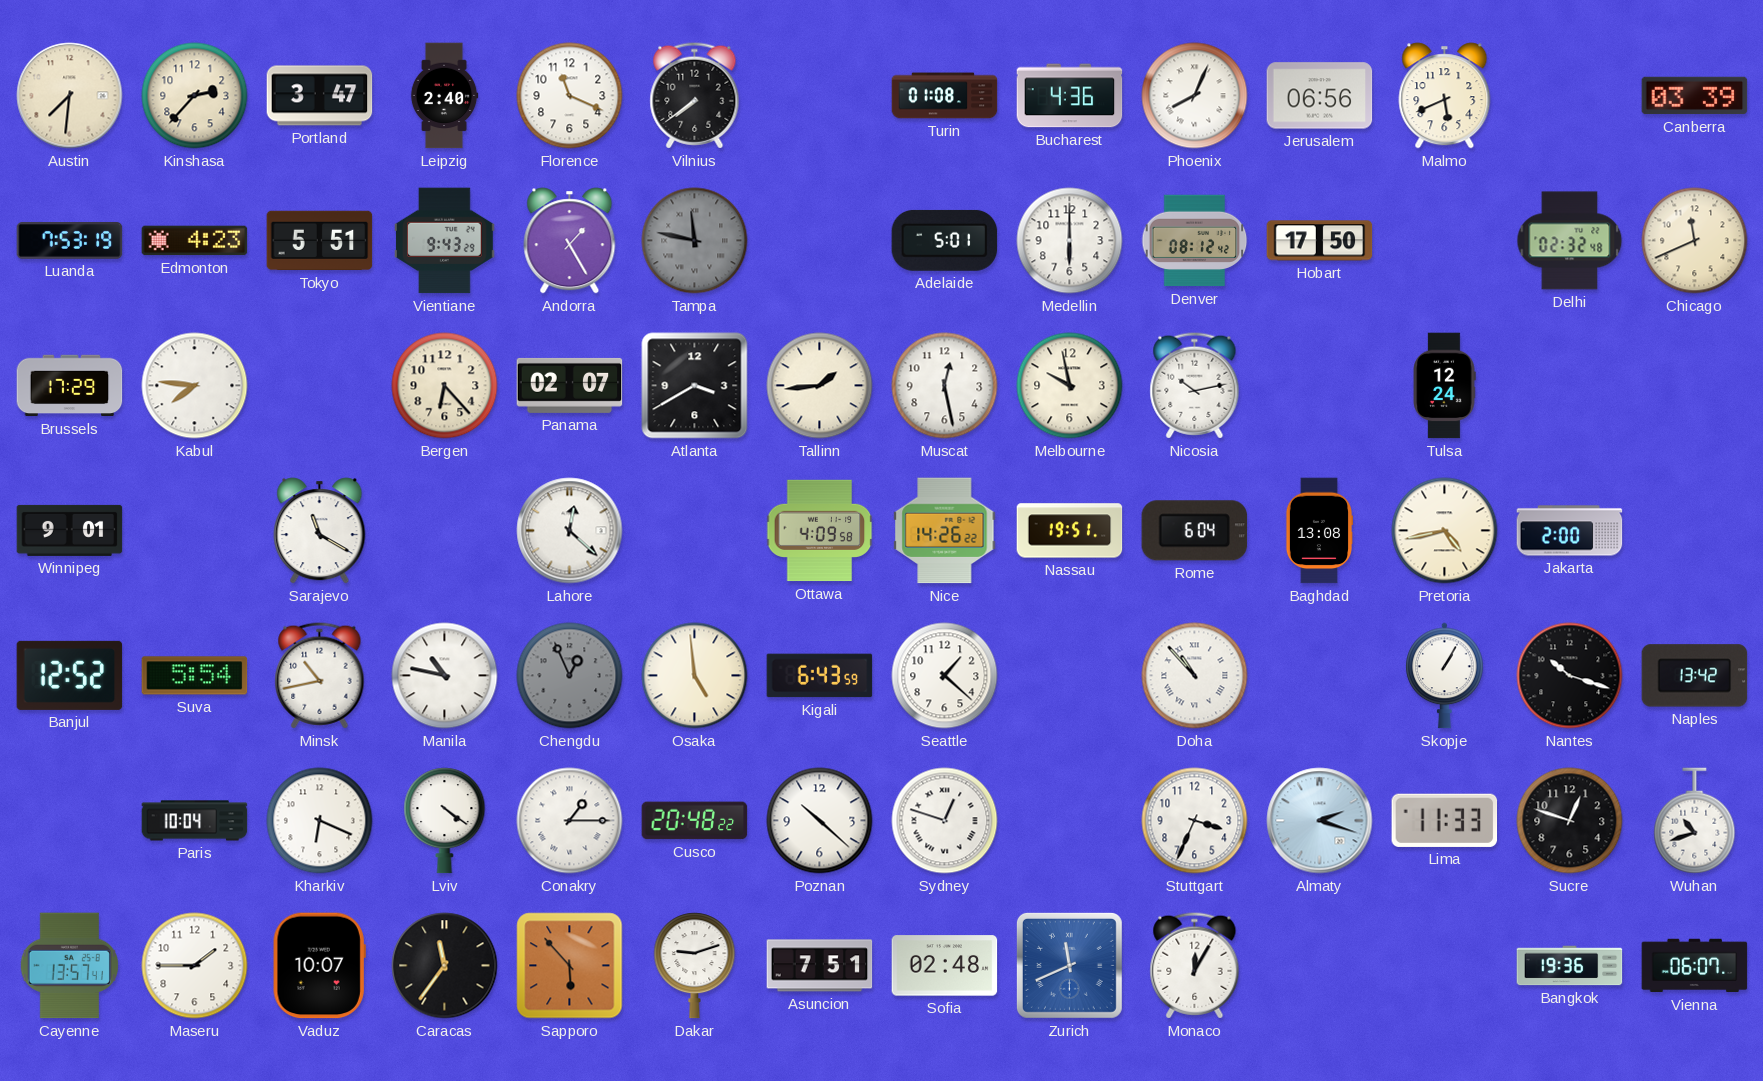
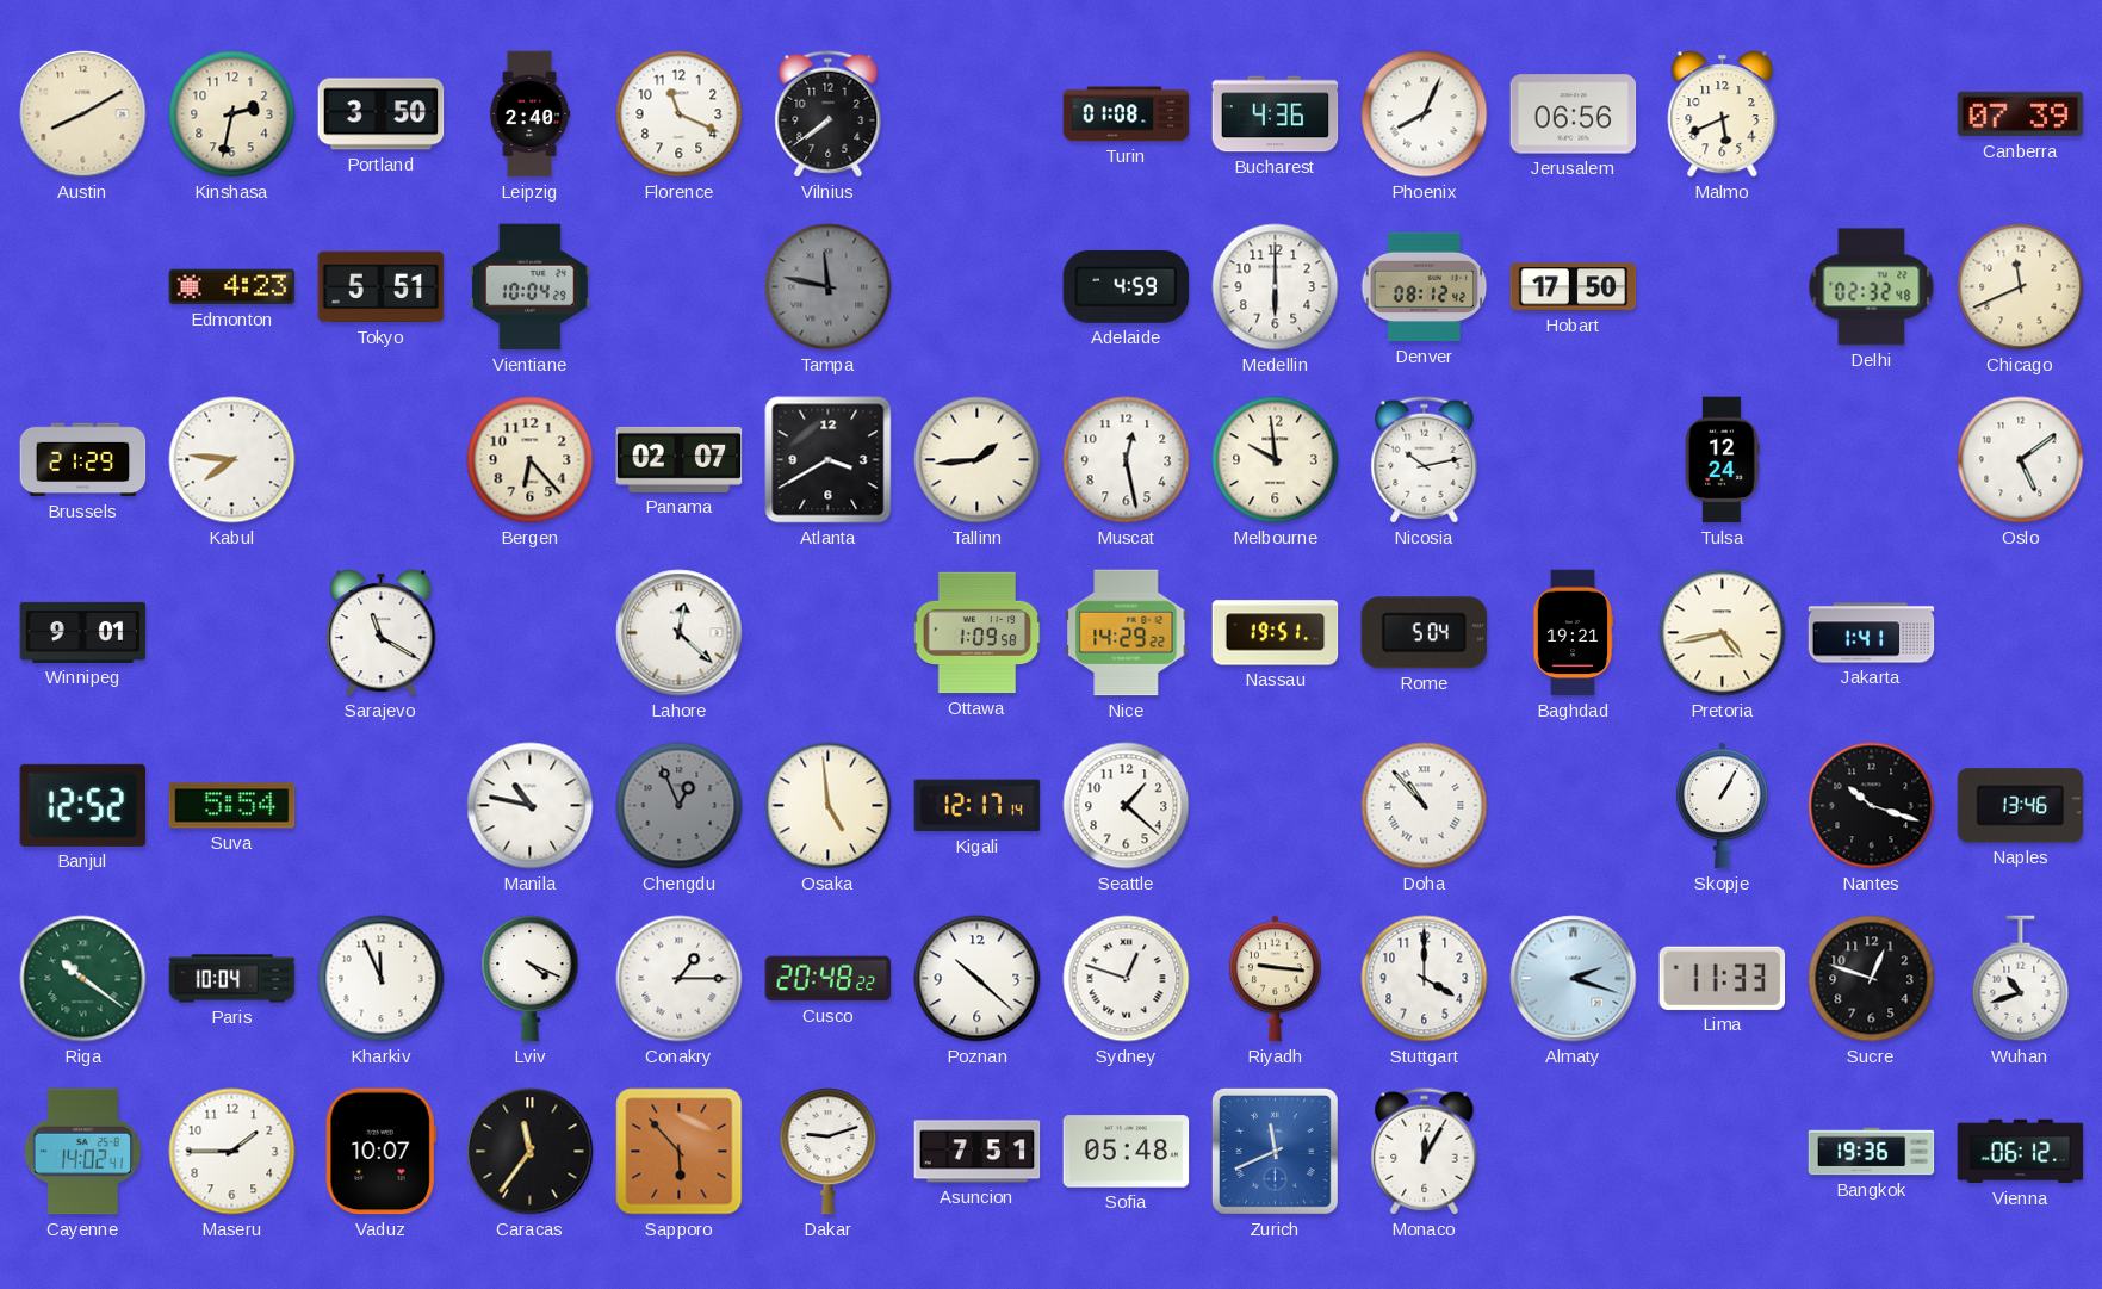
Austin: 7:31 -> 8:10 (83, 114)
Kinshasa: 2:37 -> 2:32 (232, 114)
Portland: 3:47 -> 3:50 (382, 114)
Canberra: 03:39 -> 07:39 (2021, 114)
Luanda: 7:53 -> none (70, 241)
Vientiane: 9:43 -> 10:04 (531, 287)
Andorra: 1:25 -> none (570, 241)
Adelaide: 5:01 -> 4:59 (1127, 286)
Brussels: 17:29 -> 21:29 (83, 460)
Melbourne: 9:58 -> 9:59 (1276, 460)
Oslo: none -> 5:09 (2021, 460)
Ottawa: 4:09 -> 1:09 (978, 633)
Nice: 14:26 -> 14:29 (1127, 633)
Rome: 6:04 -> 5:04 (1425, 633)
Baghdad: 13:08 -> 19:21 (1571, 633)
Jakarta: 2:00 -> 1:41 (1872, 633)
Minsk: 10:43 -> none (320, 676)
Kigali: 6:43 -> 12:17 (978, 806)
Naples: 13:42 -> 13:46 (2021, 806)
Riga: none -> 10:21 (83, 979)
Kharkiv: 6:19 -> 11:56 (382, 979)
Lviv: 4:21 -> 4:19 (531, 979)
Riyadh: none -> 9:16 (1276, 979)
Stuttgart: 3:34 -> 4:00 (1425, 979)
Cayenne: 13:57 -> 14:02 (82, 1152)
Sofia: 02:48 -> 05:48 (1127, 1152)
Vienna: 06:07 -> 06:12 (2021, 1152)
